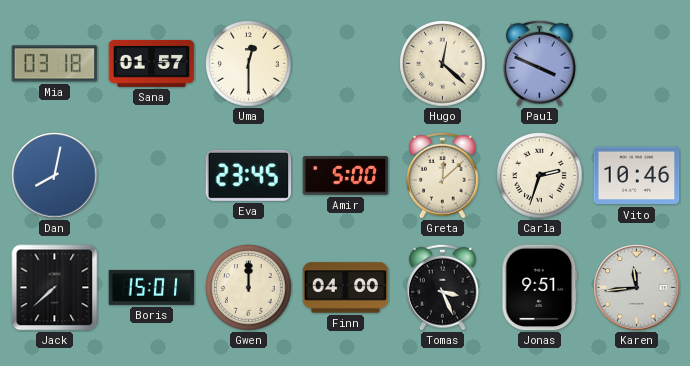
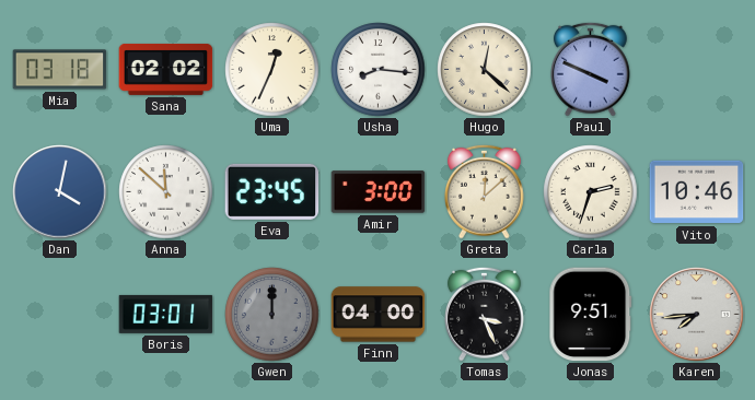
Sana: 01:57 -> 02:02 (166, 69)
Uma: 12:30 -> 12:34 (272, 70)
Usha: none -> 8:16 (379, 70)
Dan: 8:02 -> 4:02 (60, 192)
Anna: none -> 11:52 (166, 192)
Amir: 5:00 -> 3:00 (379, 192)
Jack: 7:38 -> none (55, 288)
Boris: 15:01 -> 03:01 (166, 314)
Gwen dial: cream -> grey (272, 315)
Karen: 11:44 -> 7:44 (697, 315)
